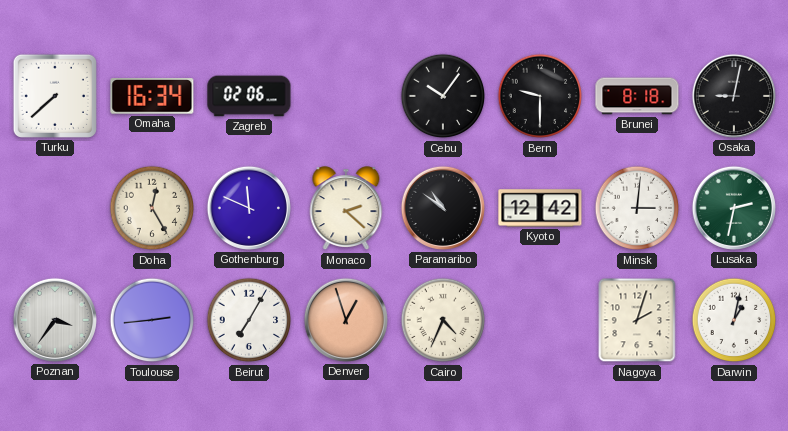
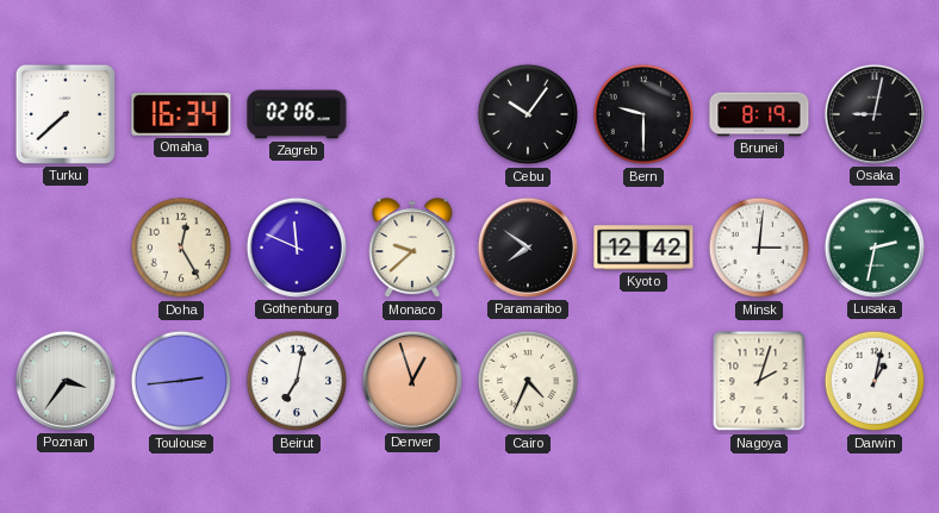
Brunei: 8:18 -> 8:19 (759, 114)
Monaco: 2:22 -> 9:38 (412, 249)
Paramaribo: 10:51 -> 7:51 (528, 248)
Beirut: 7:05 -> 7:02 (297, 381)
